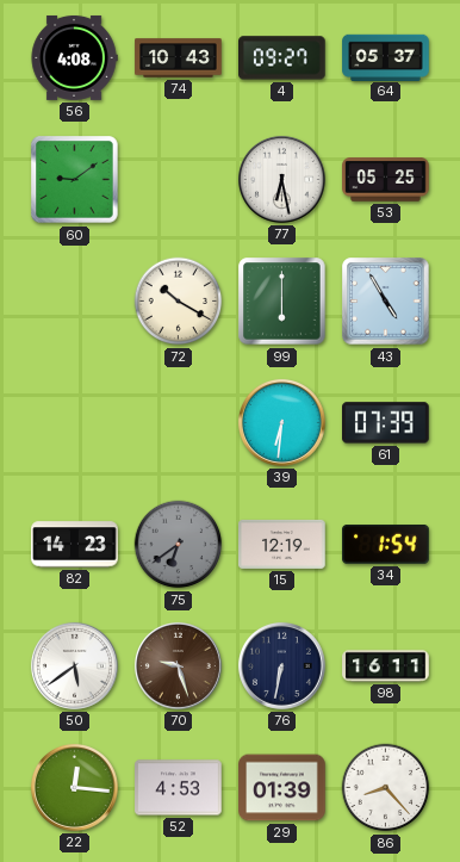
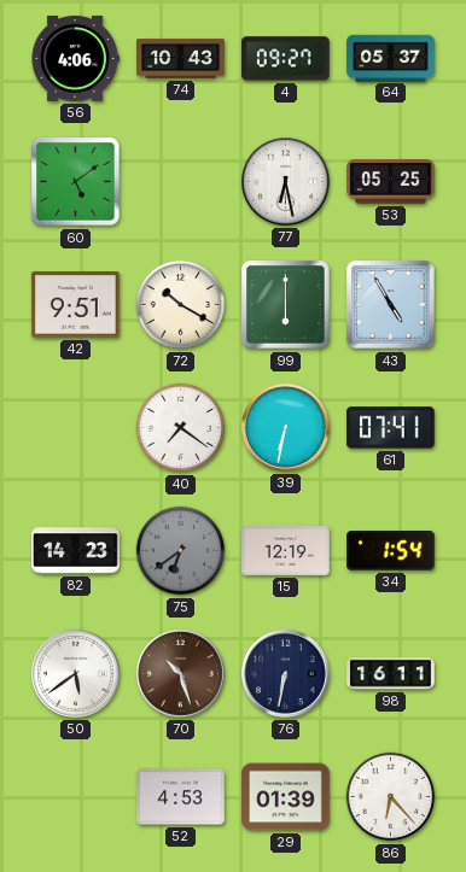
56: 4:08 -> 4:06 (75, 58)
60: 9:09 -> 5:09 (76, 182)
42: none -> 9:51 (76, 305)
40: none -> 7:21 (181, 428)
39: 6:31 -> 6:32 (285, 427)
61: 07:39 -> 07:41 (391, 428)
70: 9:27 -> 10:27 (180, 673)
22: 12:16 -> none (74, 787)
86: 8:23 -> 6:23 (391, 797)
